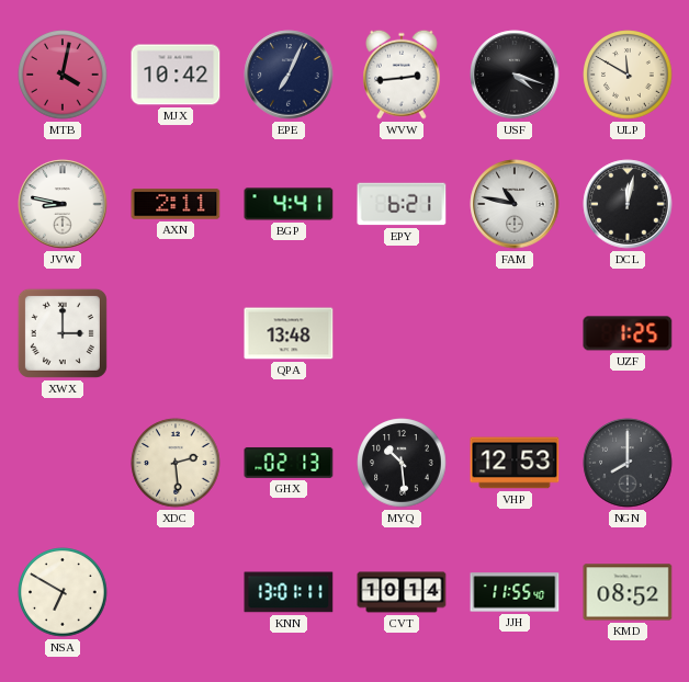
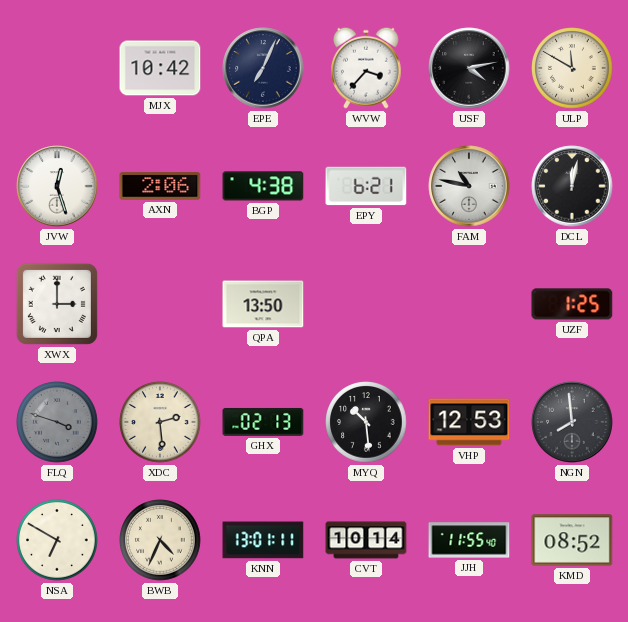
MTB: 4:02 -> none (63, 75)
WVW: 2:44 -> 3:37 (367, 68)
USF: 4:18 -> 4:13 (469, 68)
JVW: 8:47 -> 12:27 (57, 186)
AXN: 2:11 -> 2:06 (160, 186)
BGP: 4:41 -> 4:38 (263, 186)
QPA: 13:48 -> 13:50 (263, 304)
FLQ: none -> 3:48 (57, 422)
NGN: 8:00 -> 7:59 (572, 422)
BWB: none -> 4:34 (160, 540)
